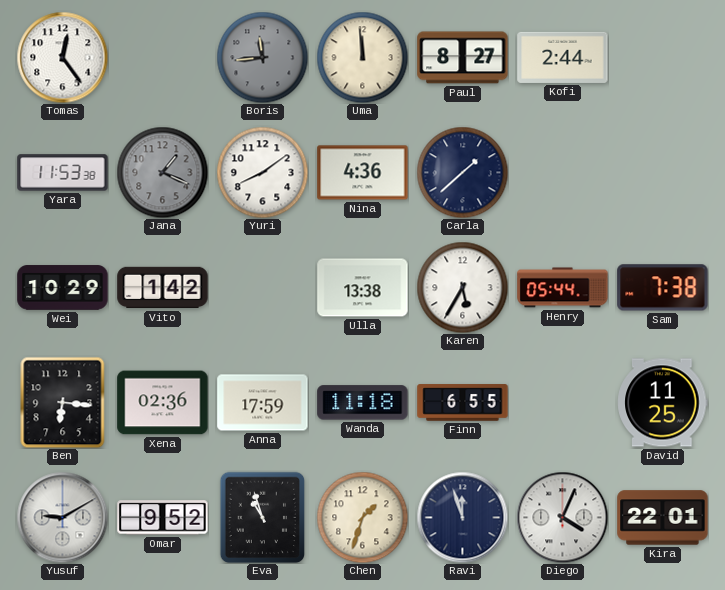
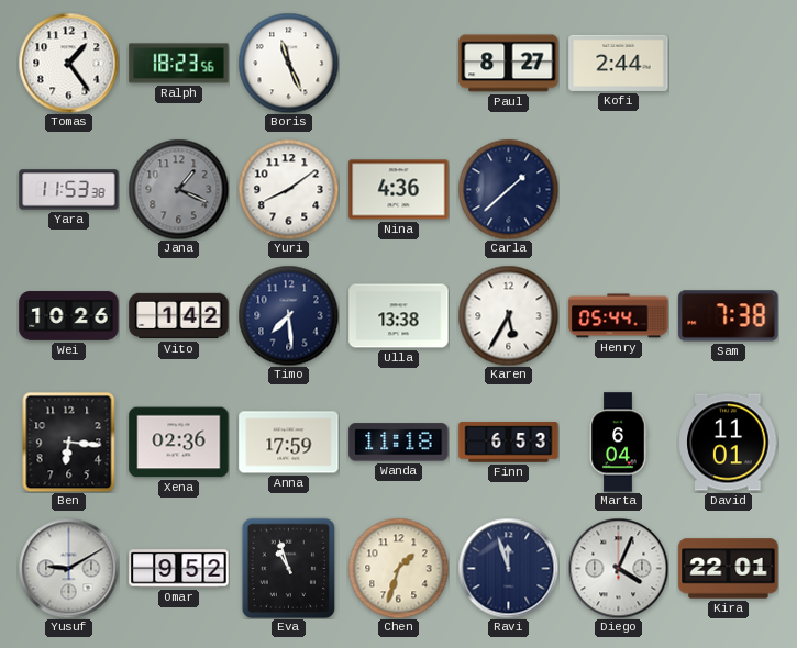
Tomas: 12:24 -> 1:24 (68, 63)
Ralph: none -> 18:23 (179, 64)
Boris: 11:44 -> 11:26 (288, 63)
Boris dial: grey -> white (288, 63)
Uma: 11:59 -> none (362, 57)
Wei: 10:29 -> 10:26 (69, 316)
Timo: none -> 7:29 (288, 315)
Finn: 6:55 -> 6:53 (509, 443)
Marta: none -> 6:04 (618, 443)
David: 11:25 -> 11:01 (729, 443)
